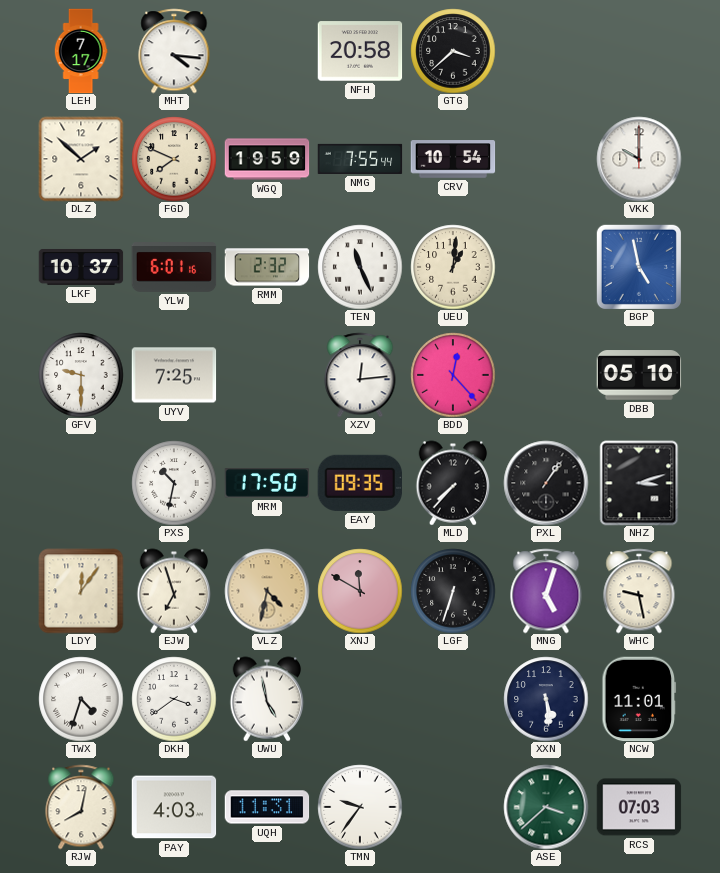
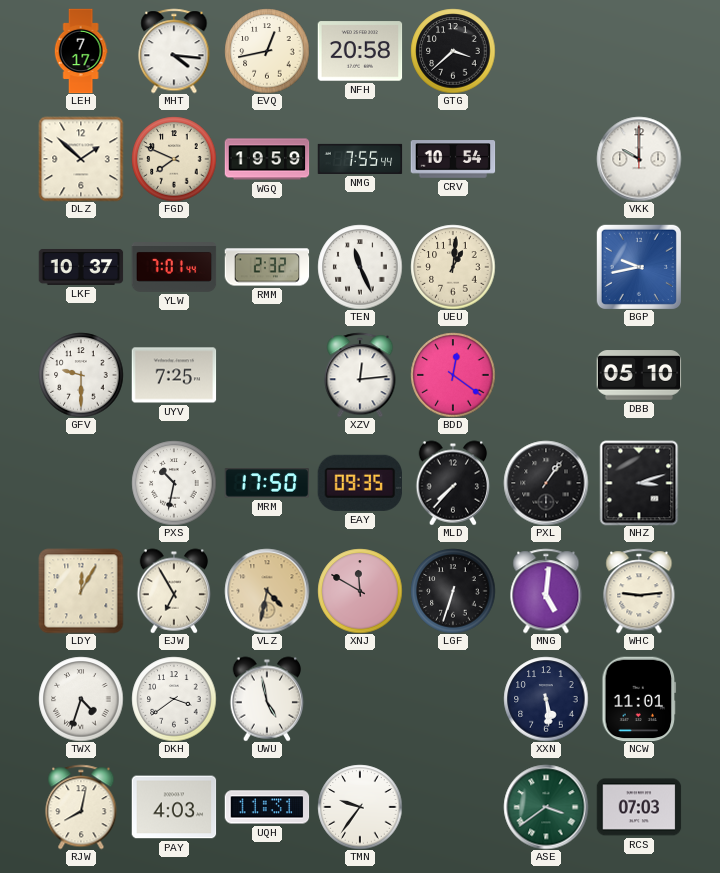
EVQ: none -> 12:43 (267, 51)
YLW: 6:01 -> 7:01 (174, 268)
BGP: 4:58 -> 9:43 (639, 267)
BDD: 12:23 -> 12:21 (453, 375)
LDY: 12:06 -> 12:05 (81, 591)
EJW: 6:57 -> 6:55 (174, 591)
MNG: 5:03 -> 5:01 (546, 591)
WHC: 9:28 -> 9:14 (639, 591)
ASE: 3:38 -> 3:39 (546, 807)
